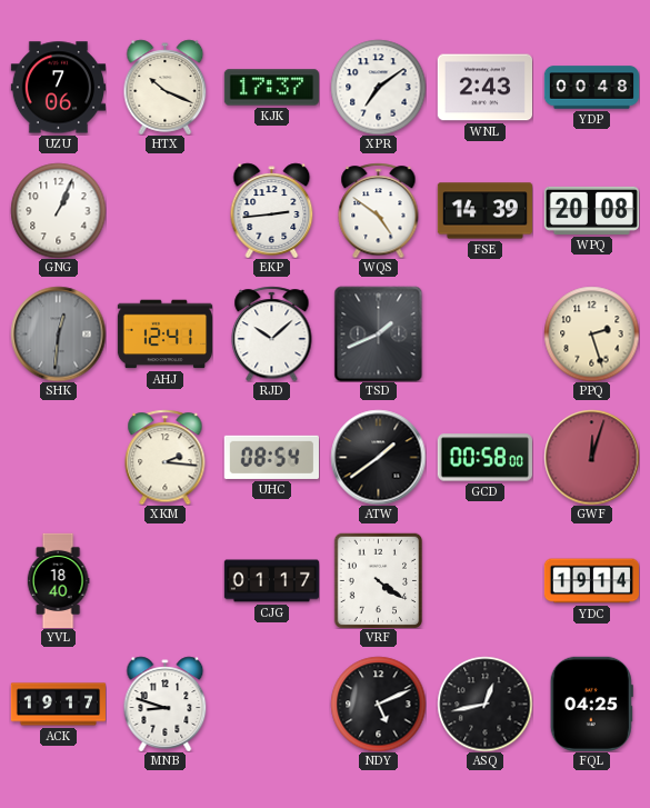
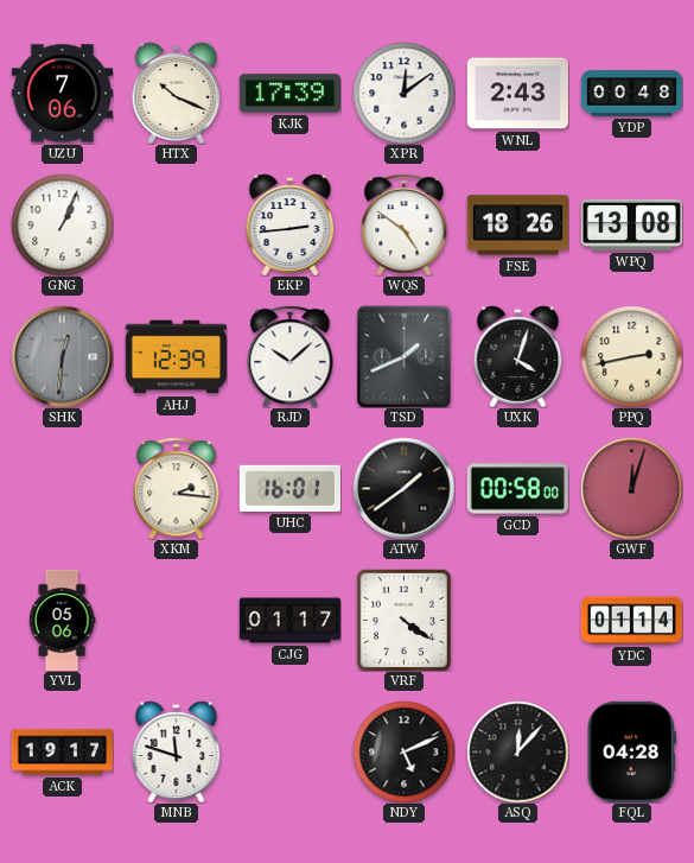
KJK: 17:37 -> 17:39 (289, 94)
XPR: 7:09 -> 12:09 (403, 93)
FSE: 14:39 -> 18:26 (517, 226)
WPQ: 20:08 -> 13:08 (631, 224)
AHJ: 12:41 -> 12:39 (176, 357)
UXK: none -> 4:03 (518, 356)
PPQ: 2:27 -> 2:43 (631, 356)
UHC: 08:54 -> 16:01 (289, 488)
YVL: 18:40 -> 05:06 (62, 620)
YDC: 19:14 -> 01:14 (631, 621)
MNB: 8:48 -> 11:48 (177, 751)
ASQ: 12:43 -> 12:07 (517, 751)
FQL: 04:25 -> 04:28 (631, 751)
